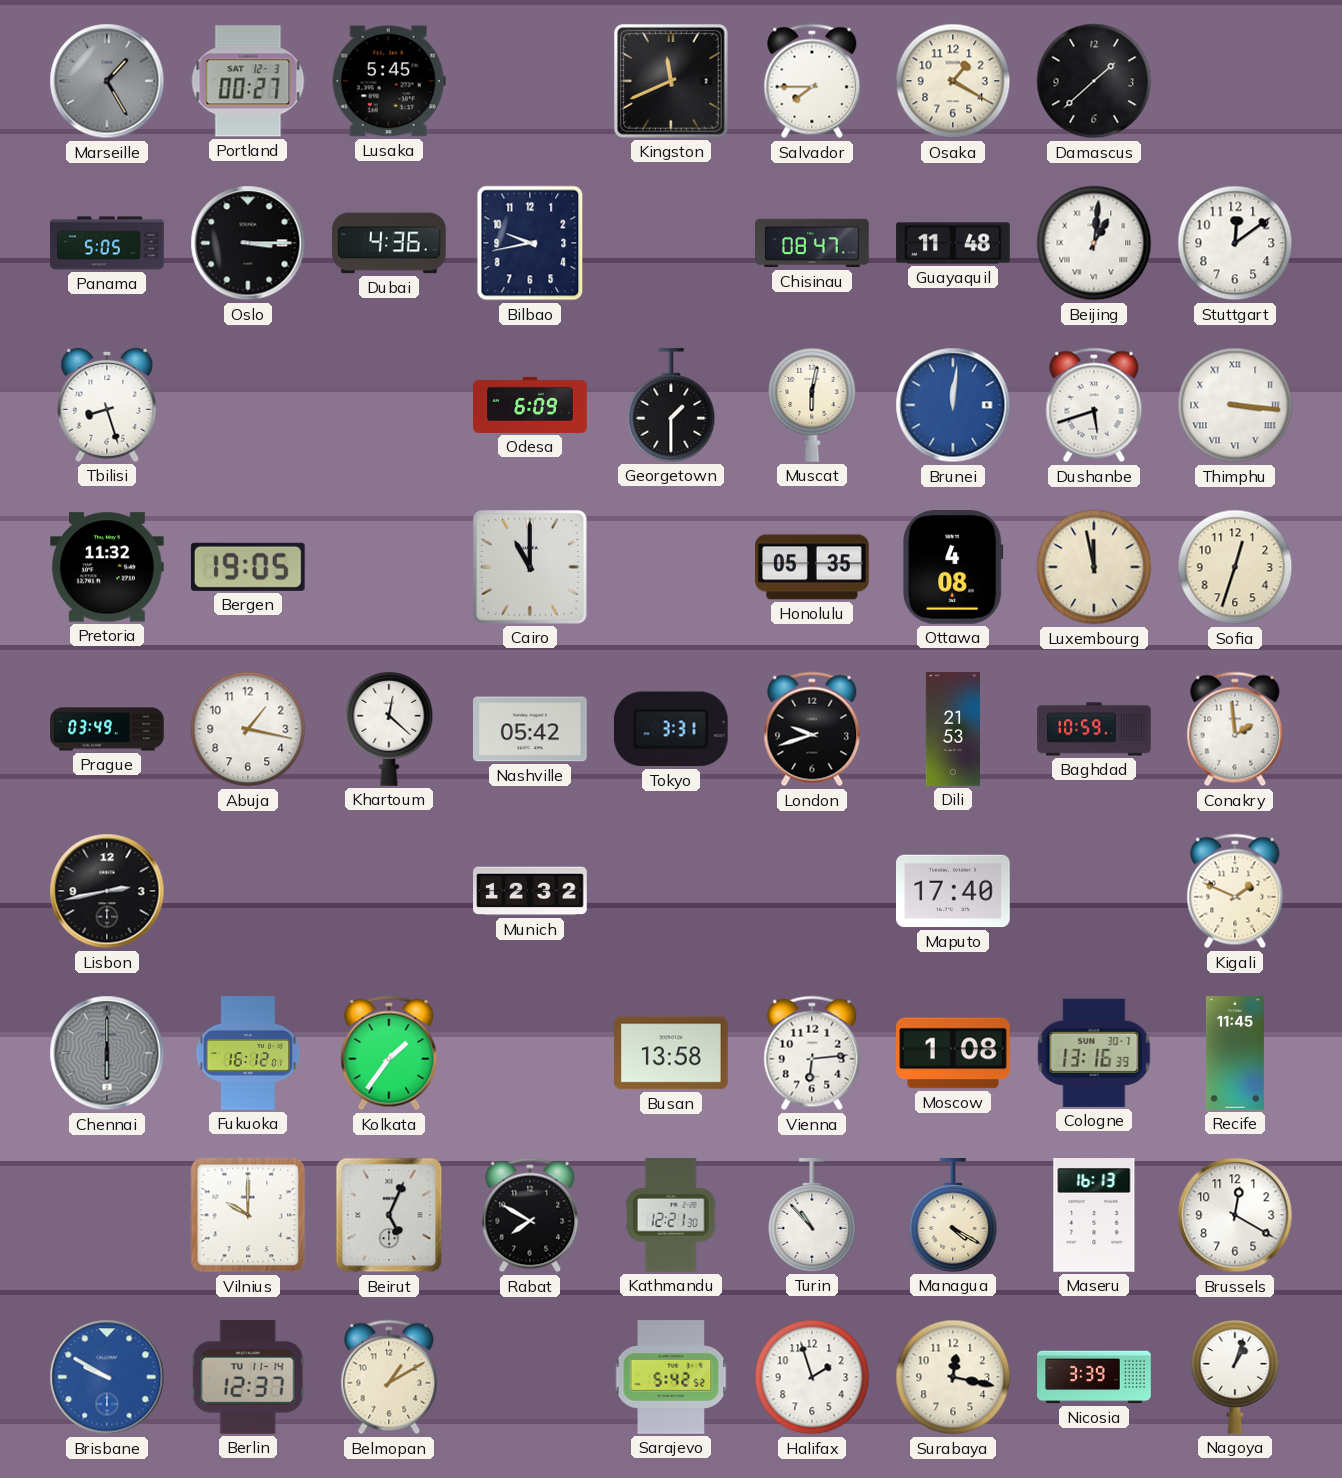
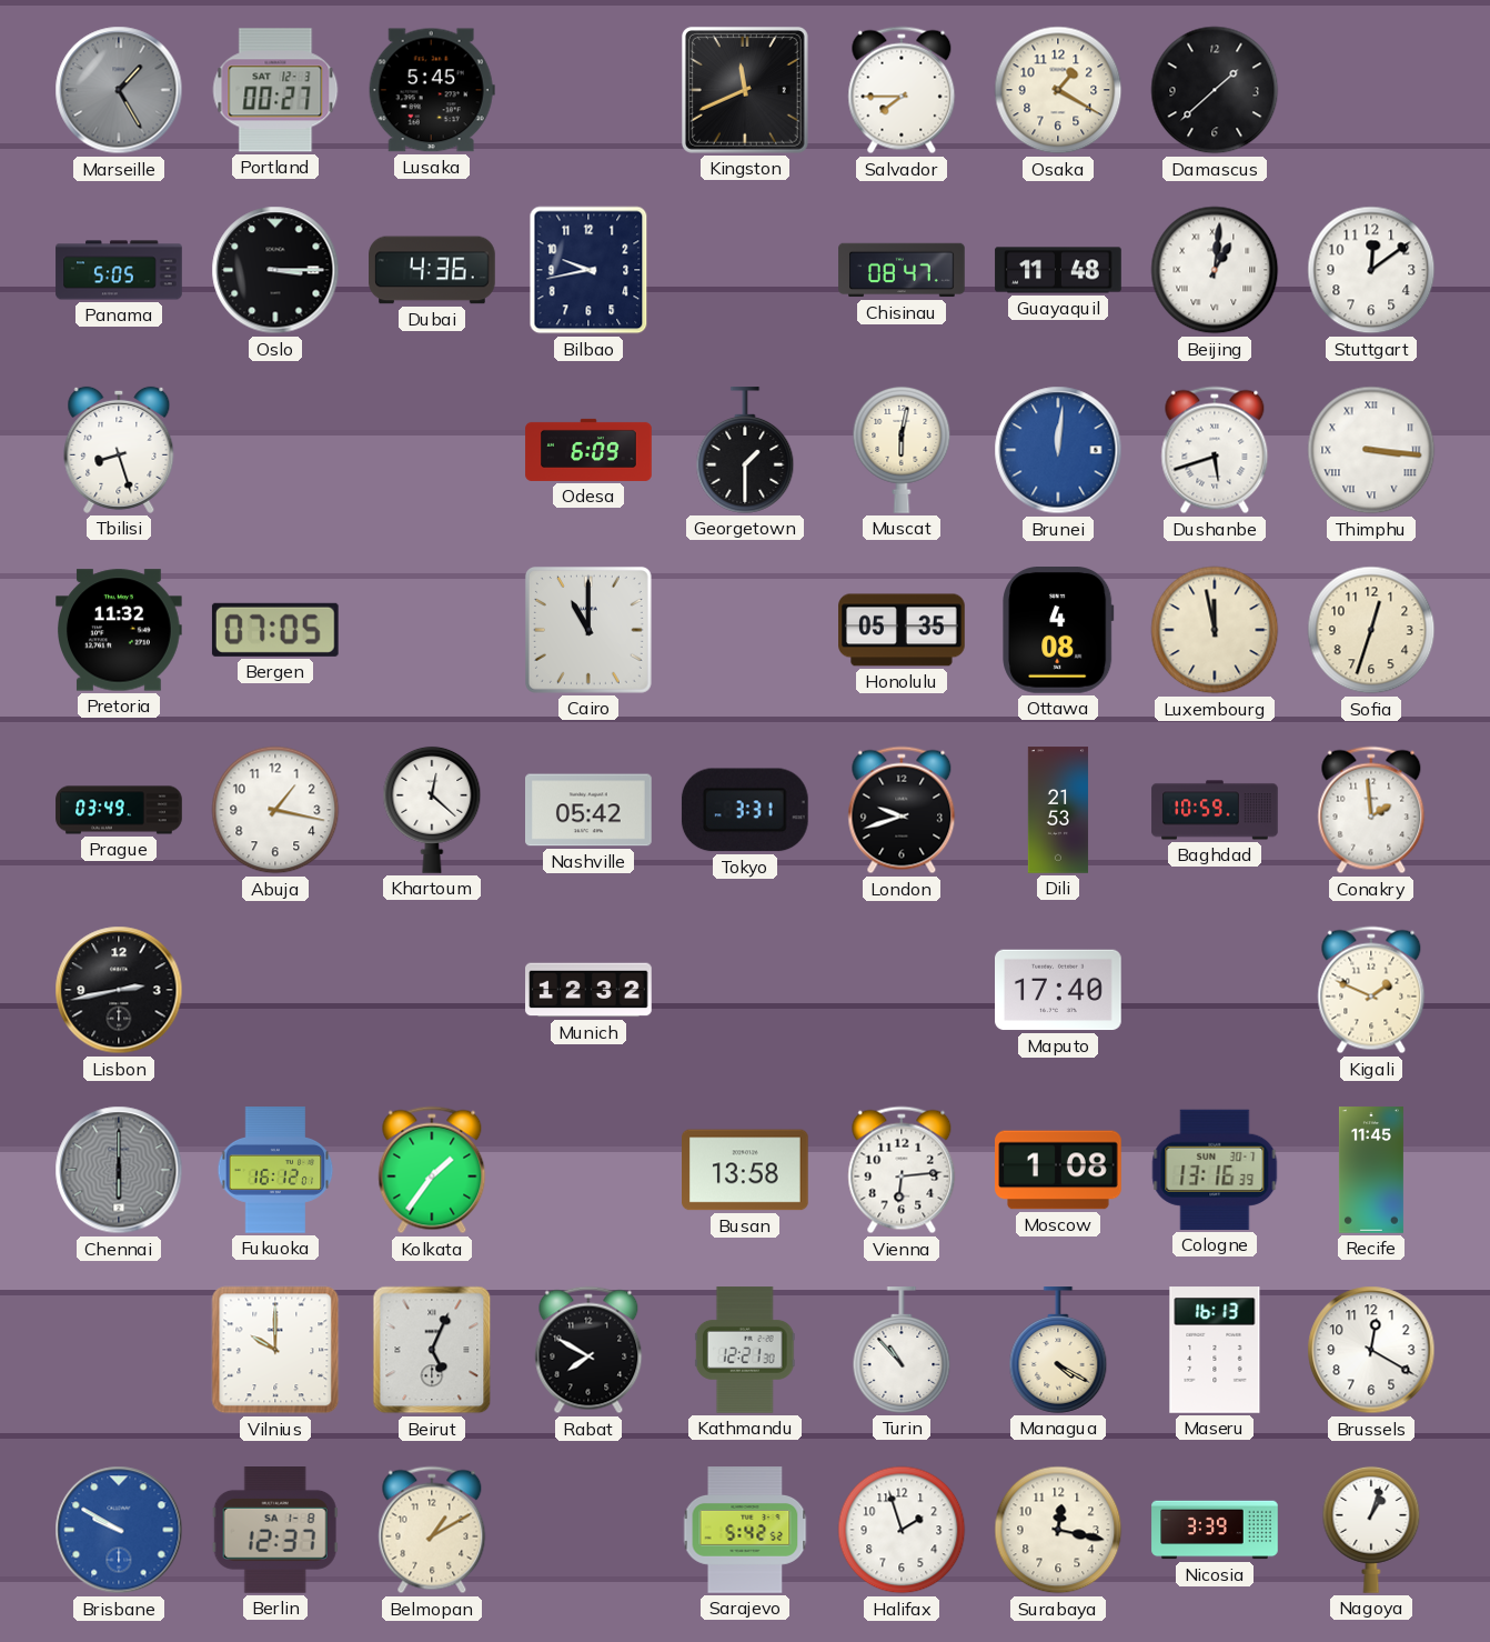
Bergen: 19:05 -> 07:05 (275, 630)
Berlin date: TU 11-14 -> SA 1-8 (275, 1531)
